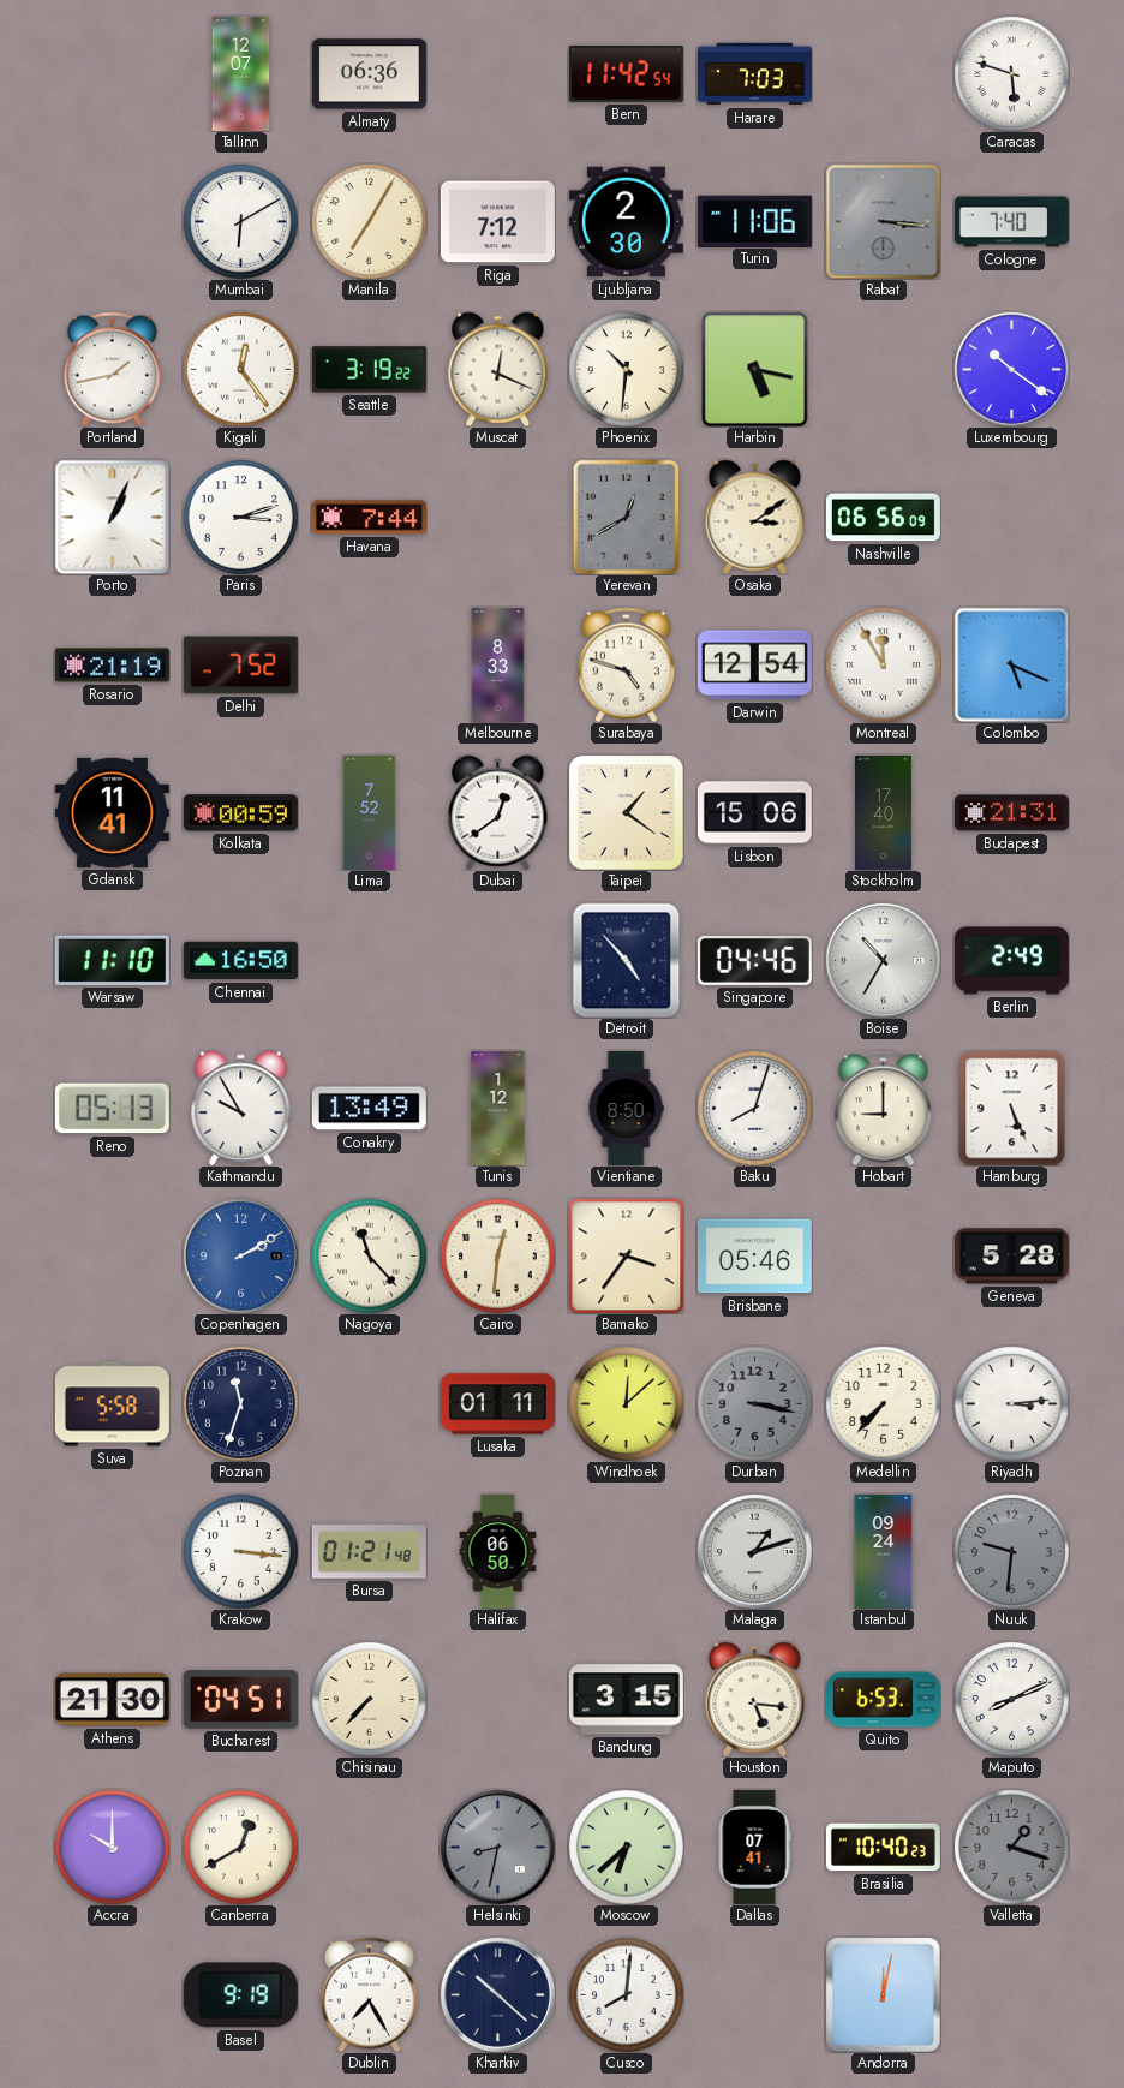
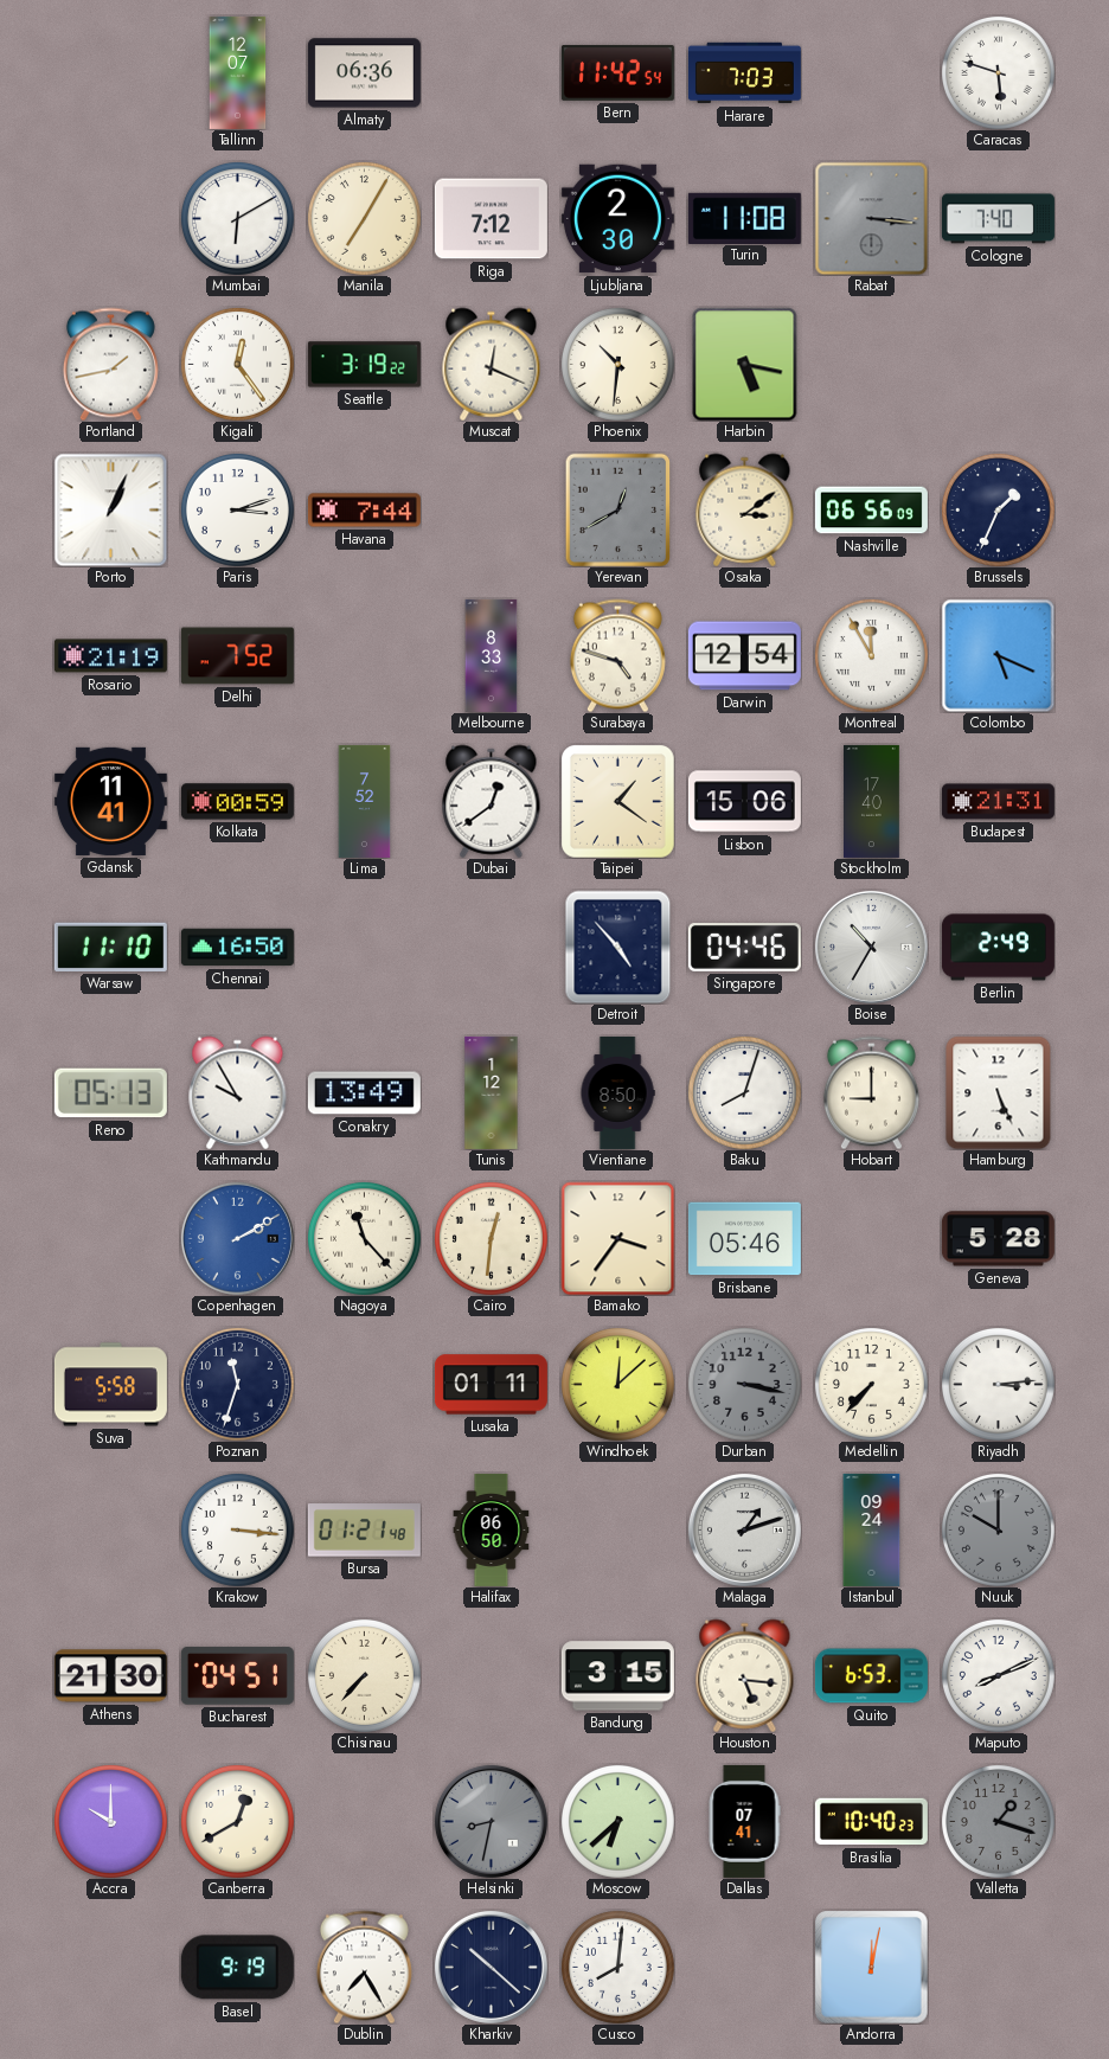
Turin: 11:06 -> 11:08 (744, 218)
Luxembourg: 10:21 -> none (1011, 369)
Brussels: none -> 1:34 (998, 509)
Nuuk: 9:31 -> 10:00 (998, 1529)
